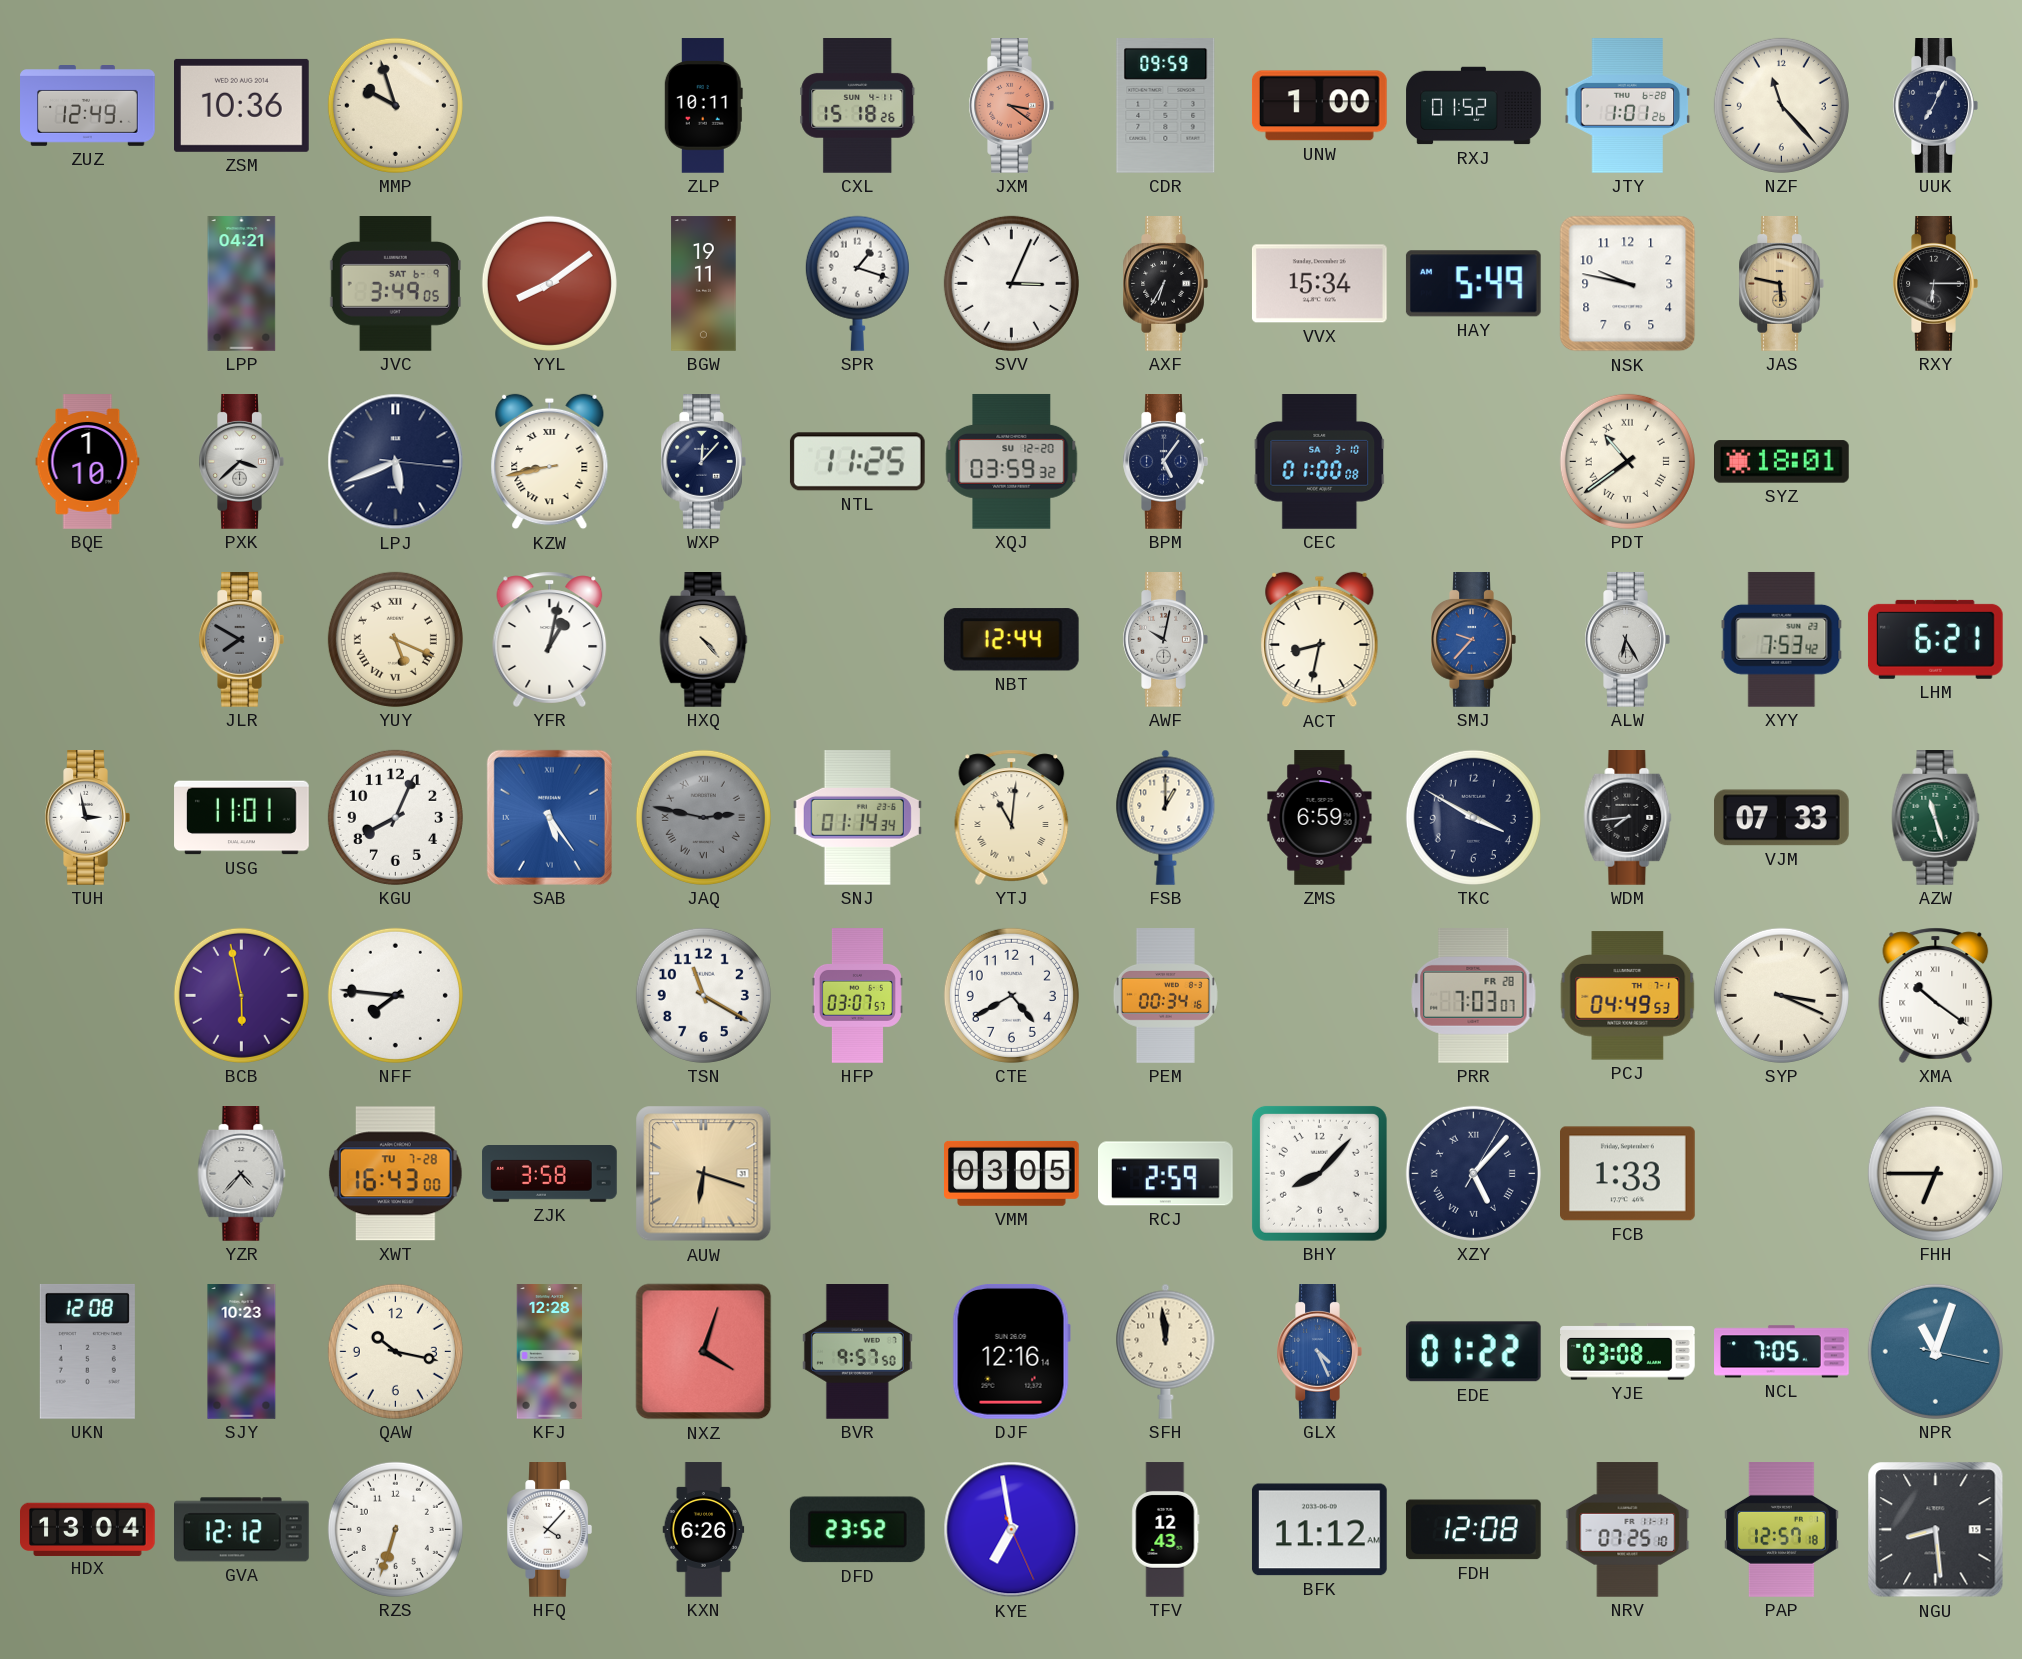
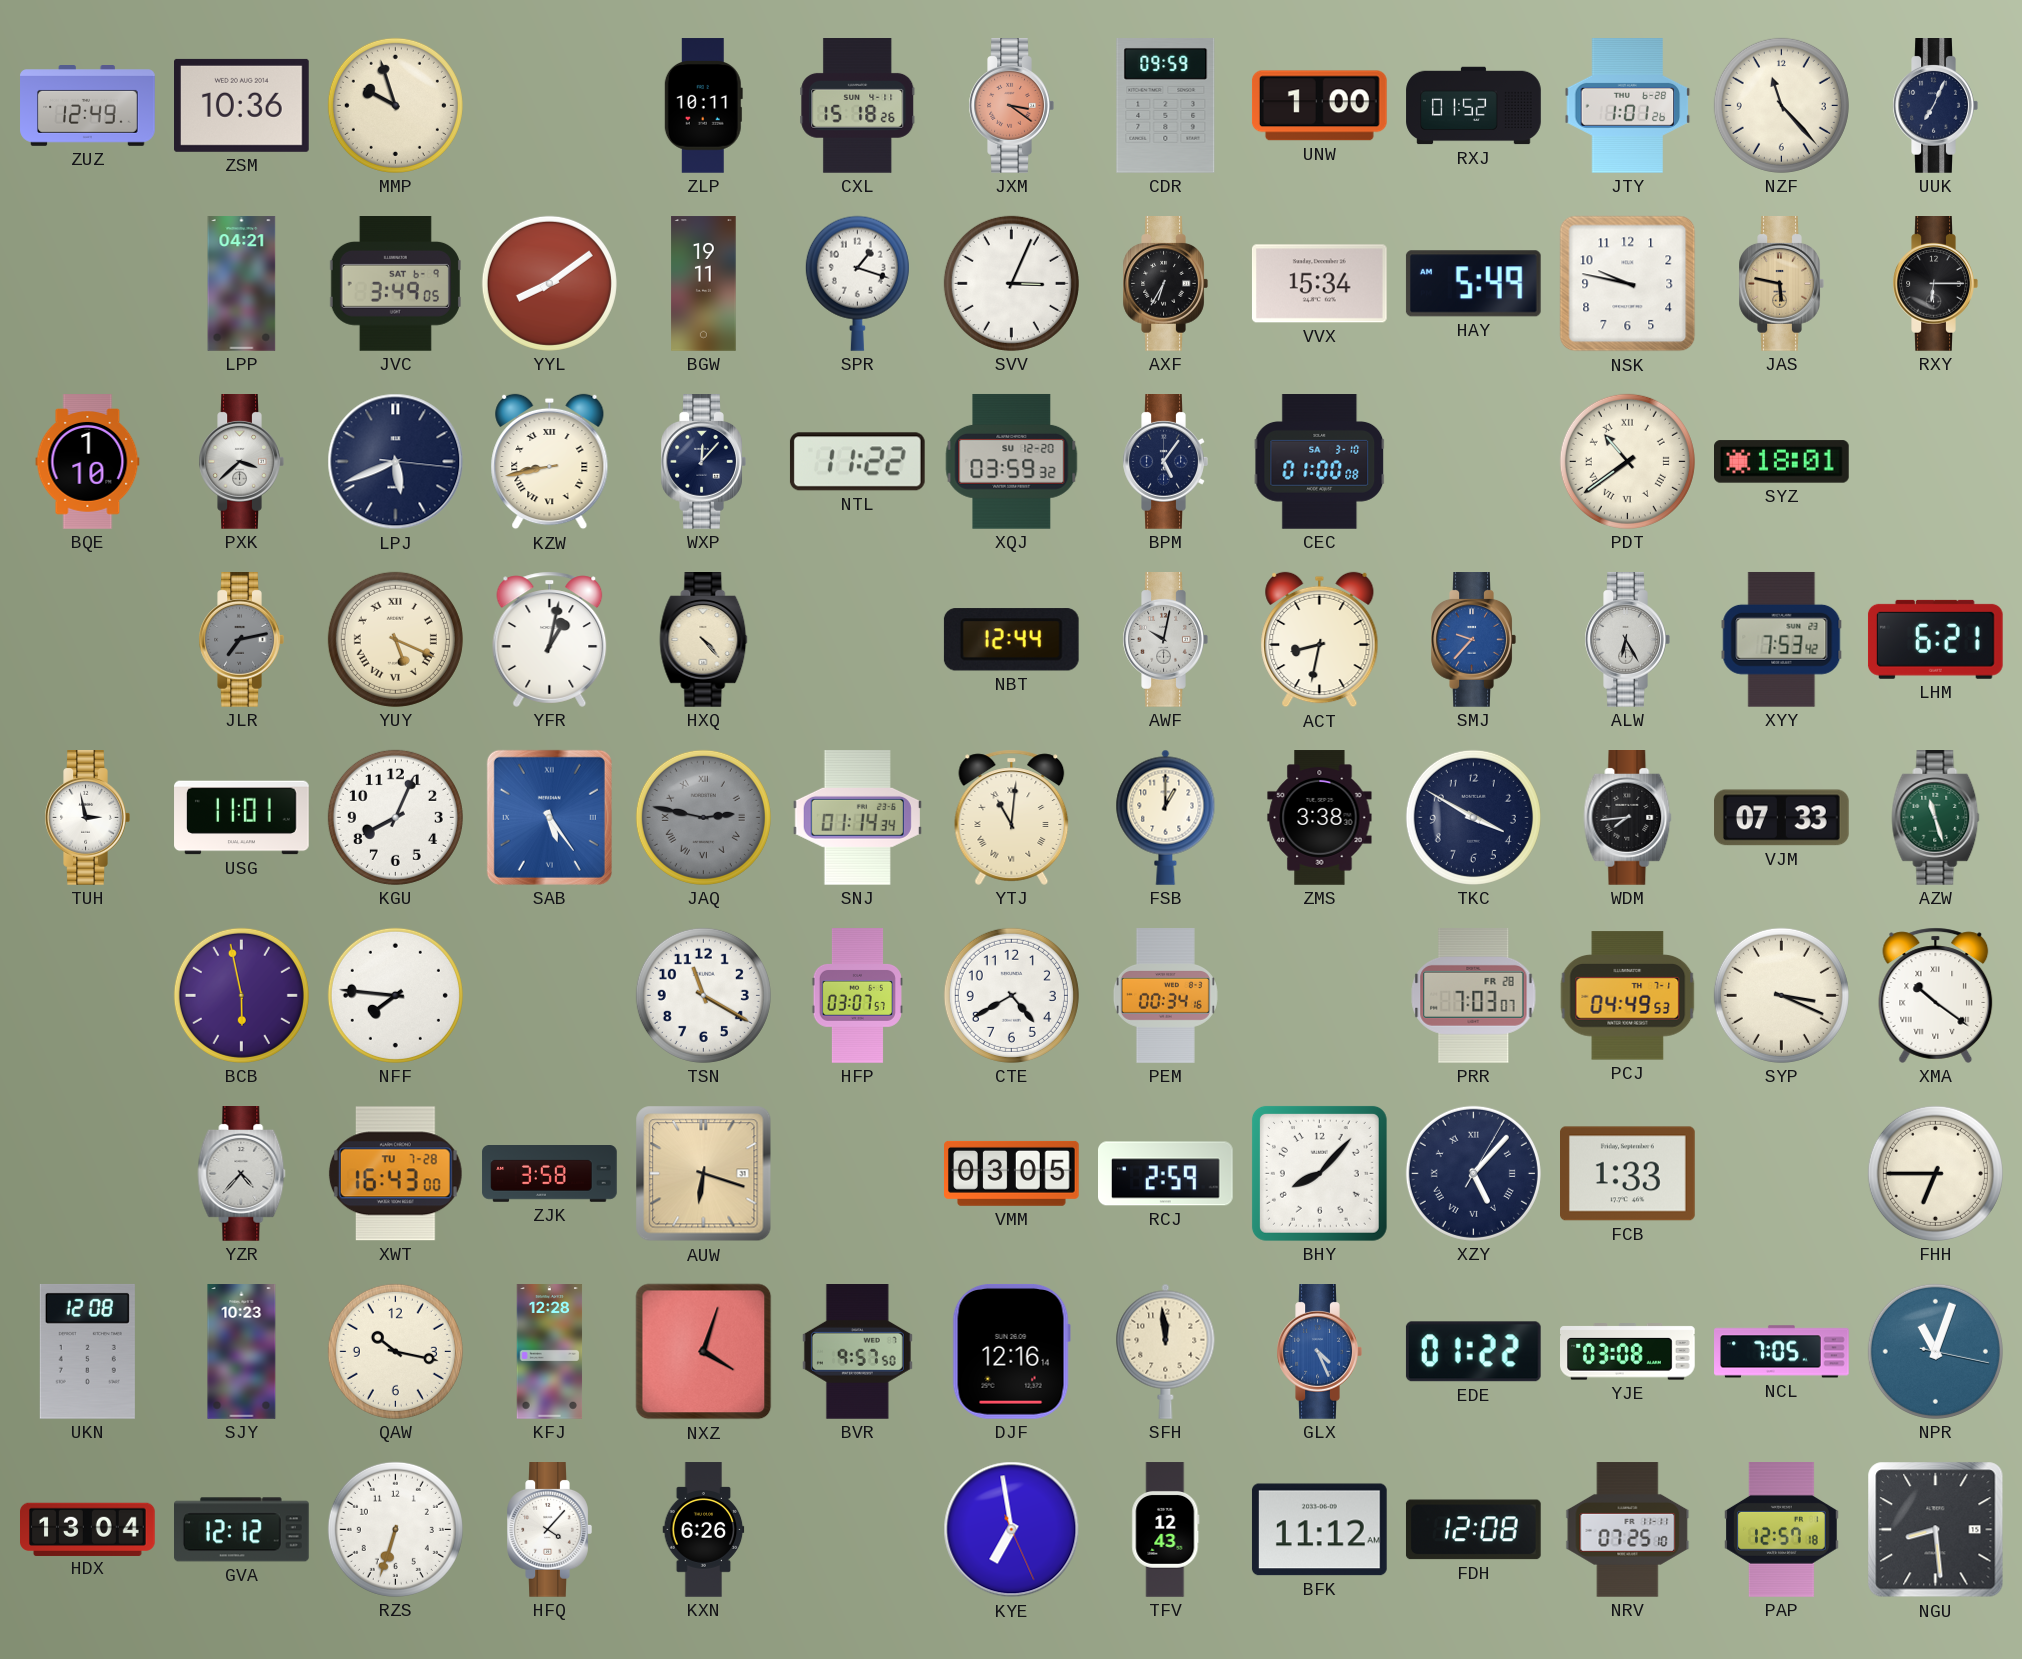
NTL: 11:25 -> 11:22 (857, 462)
JLR: 7:50 -> 7:13 (241, 640)
ZMS: 6:59 -> 3:38 (1320, 818)
DFD: 23:52 -> none (857, 1530)
